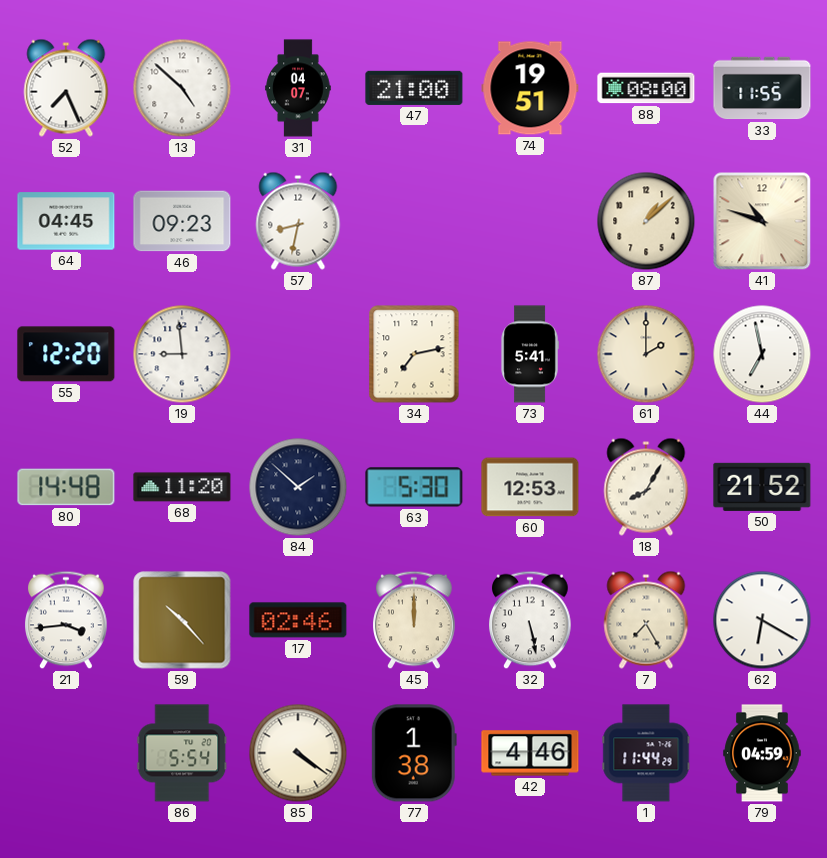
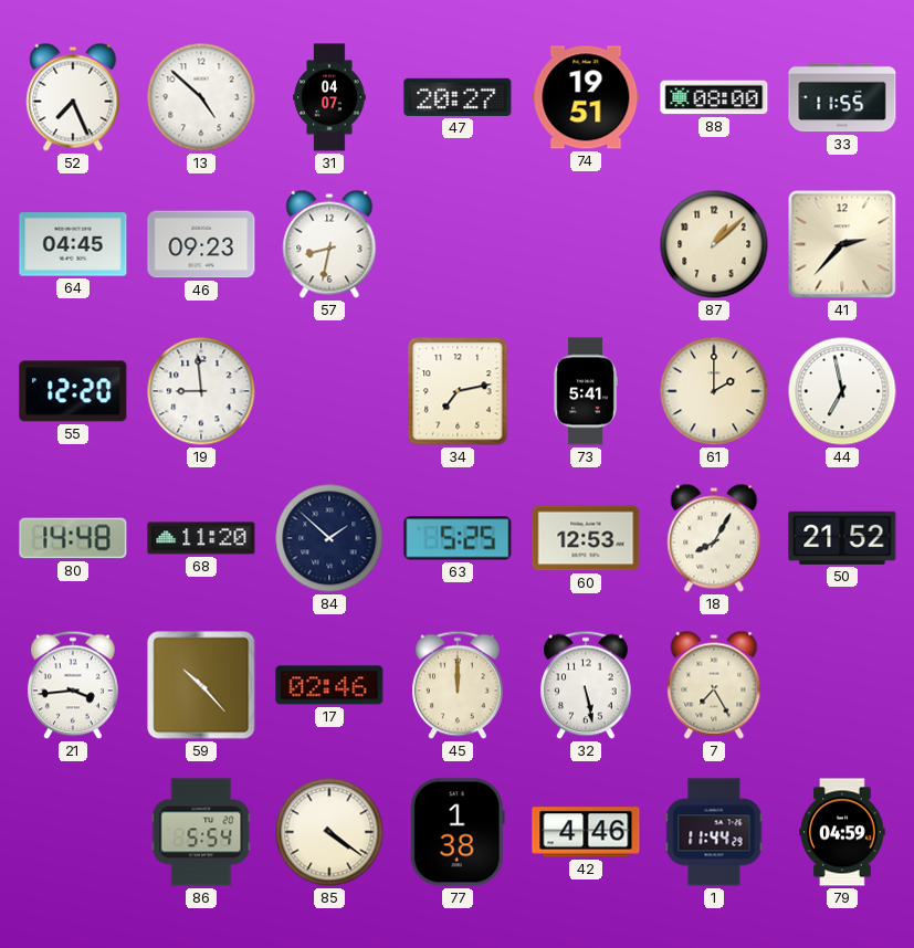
47: 21:00 -> 20:27 (458, 97)
41: 10:48 -> 2:37 (842, 244)
63: 5:30 -> 5:25 (458, 538)
62: 6:20 -> none (762, 620)
